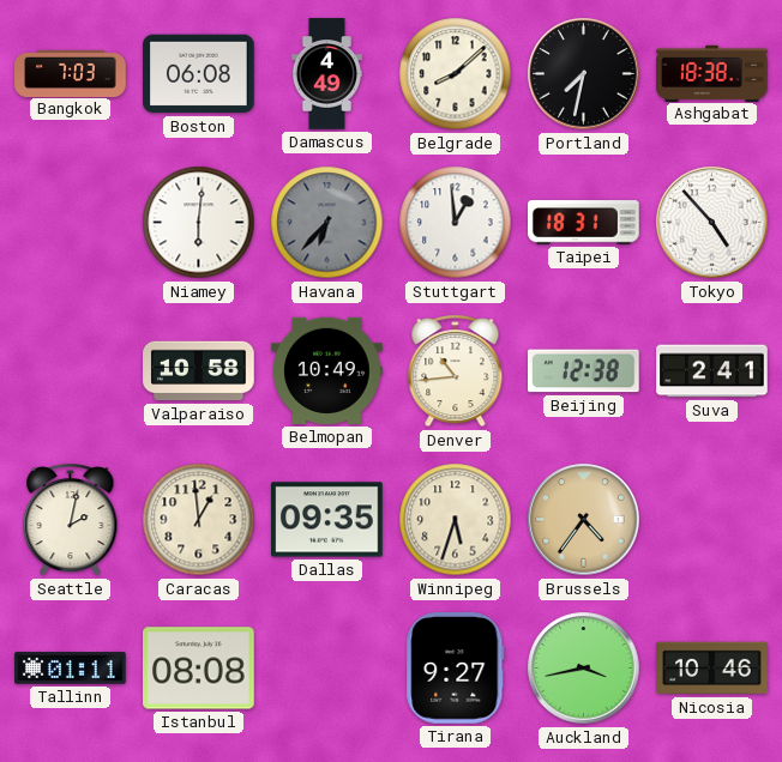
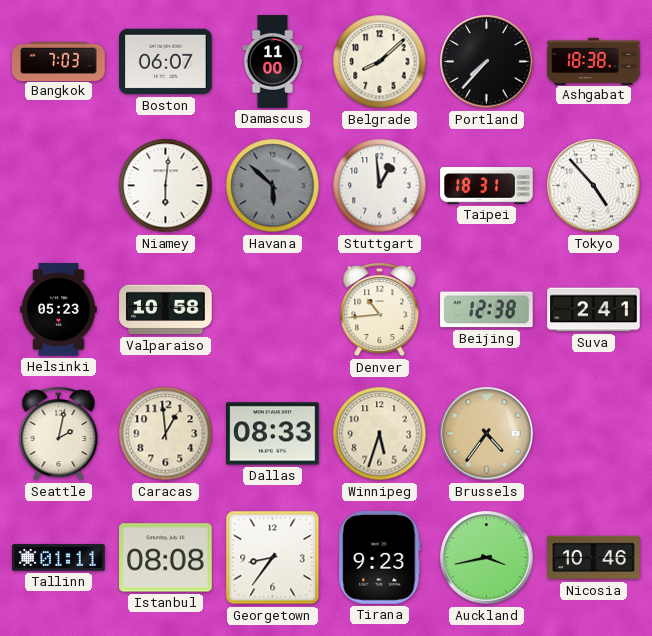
Boston: 06:08 -> 06:07 (166, 62)
Damascus: 4:49 -> 11:00 (272, 62)
Portland: 7:32 -> 7:37 (487, 62)
Havana: 6:37 -> 5:52 (273, 186)
Helsinki: none -> 05:23 (59, 310)
Belmopan: 10:49 -> none (327, 370)
Dallas: 09:35 -> 08:33 (273, 434)
Georgetown: none -> 8:36 (273, 558)
Tirana: 9:27 -> 9:23 (380, 558)
